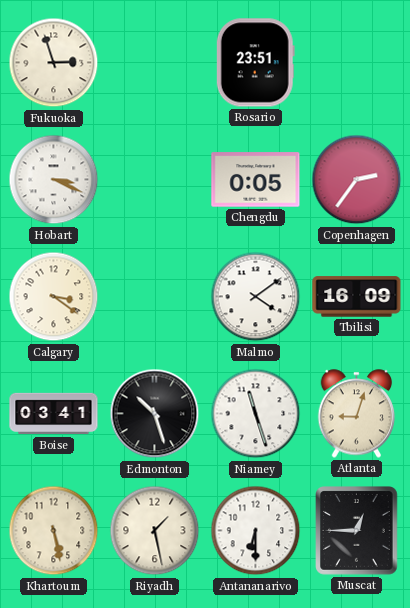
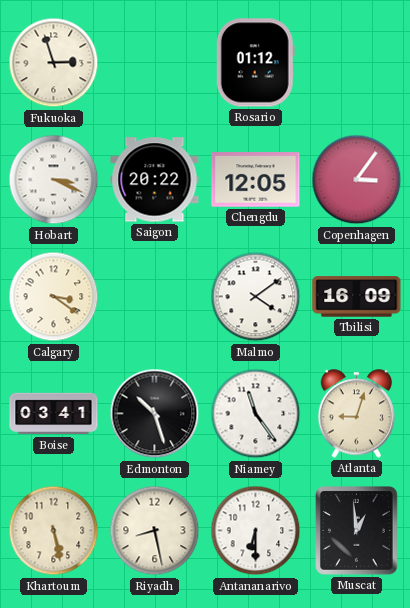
Rosario: 23:51 -> 01:12 (255, 63)
Saigon: none -> 20:22 (155, 180)
Chengdu: 0:05 -> 12:05 (256, 180)
Copenhagen: 2:36 -> 3:06 (357, 180)
Niamey: 11:27 -> 11:24 (256, 414)
Riyadh: 1:28 -> 8:28 (155, 531)
Muscat: 12:45 -> 12:59 (357, 531)
